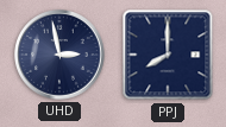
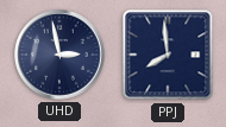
PPJ: 8:00 -> 7:59 (168, 55)
